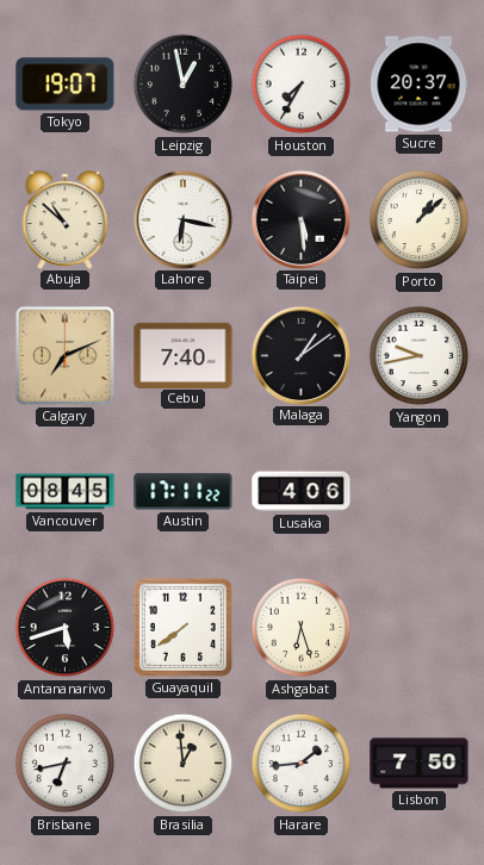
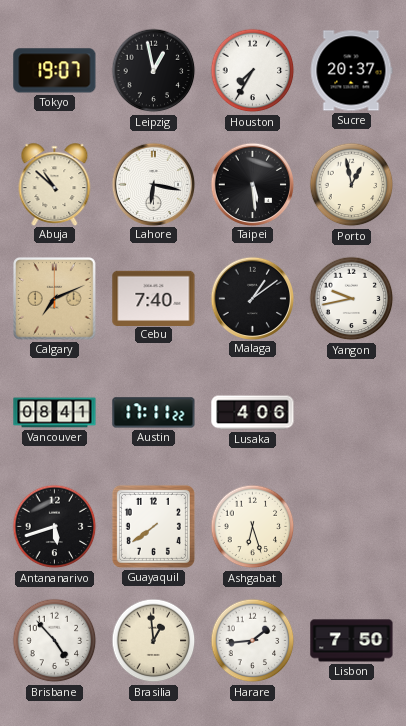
Porto: 1:08 -> 12:58 (352, 185)
Vancouver: 08:45 -> 08:41 (55, 413)
Brisbane: 6:43 -> 4:53 (55, 641)
